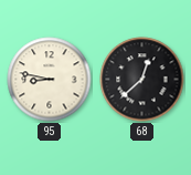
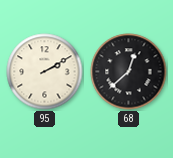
95: 8:47 -> 2:10 (45, 72)
